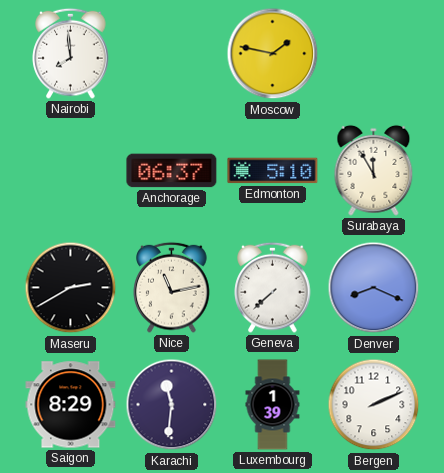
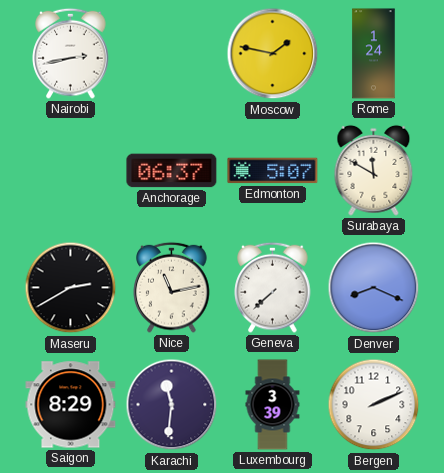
Nairobi: 7:59 -> 2:43 (71, 53)
Rome: none -> 1:24 (374, 54)
Edmonton: 5:10 -> 5:07 (273, 171)
Surabaya: 11:55 -> 11:50 (374, 170)
Luxembourg: 1:39 -> 3:39 (273, 405)
